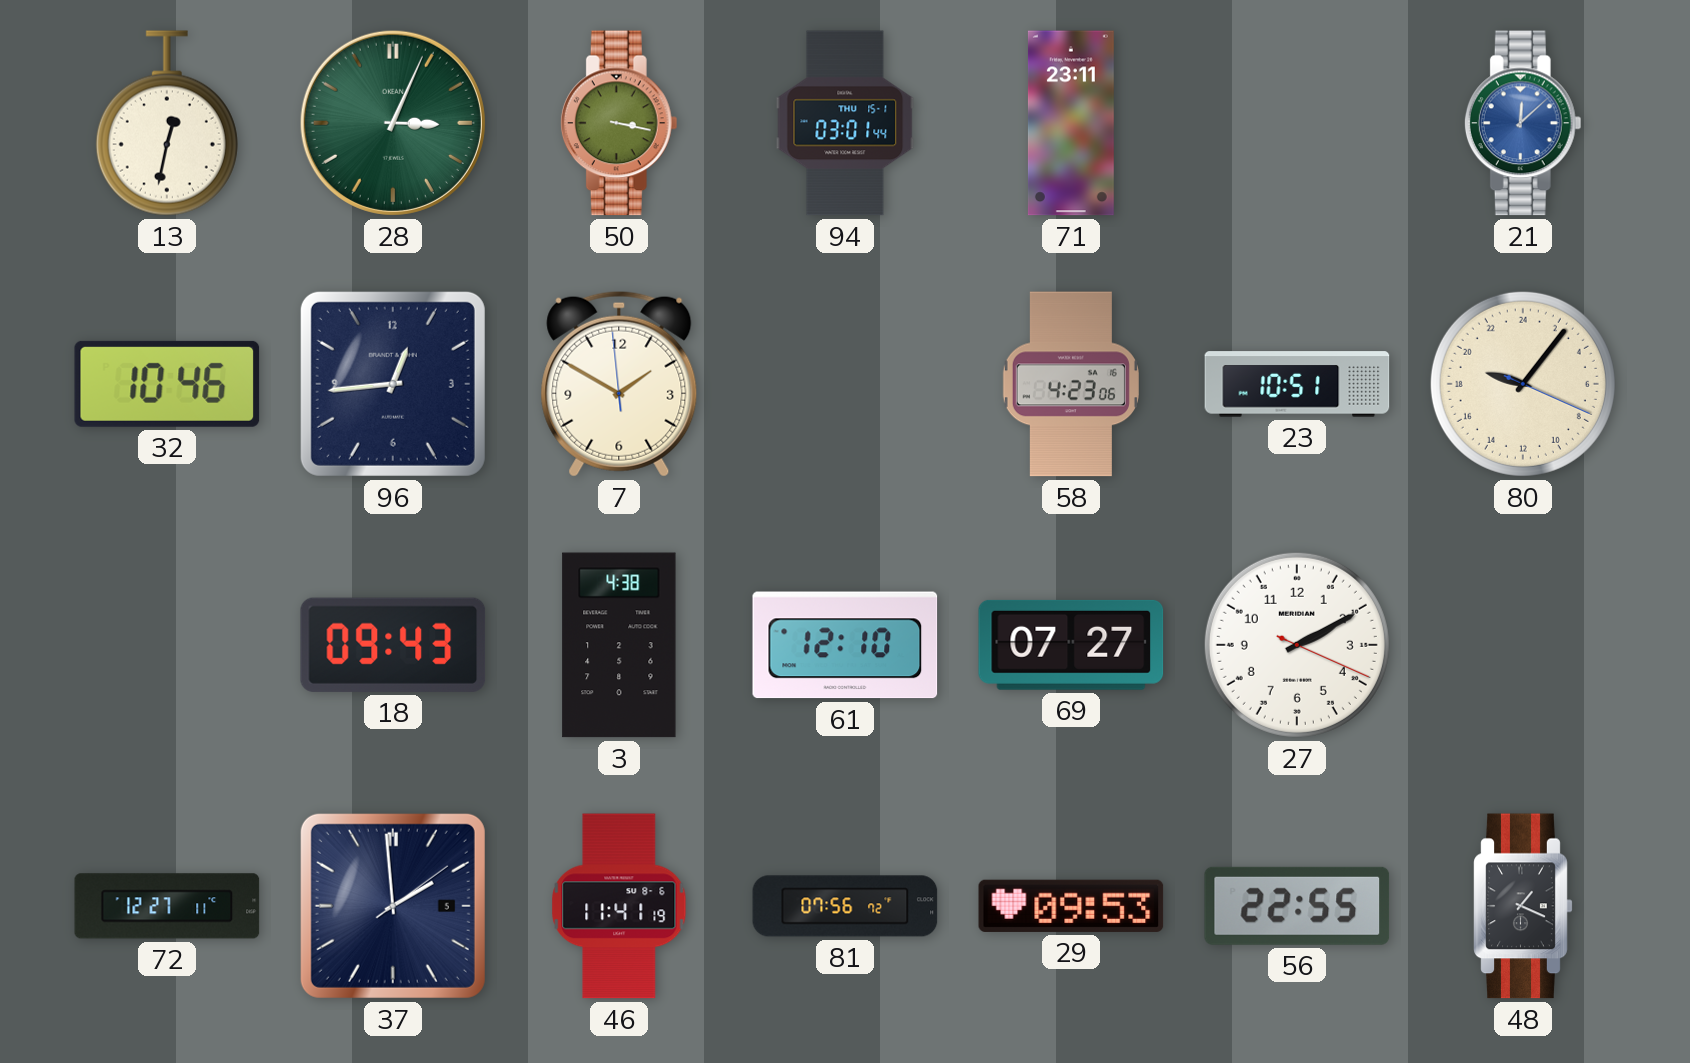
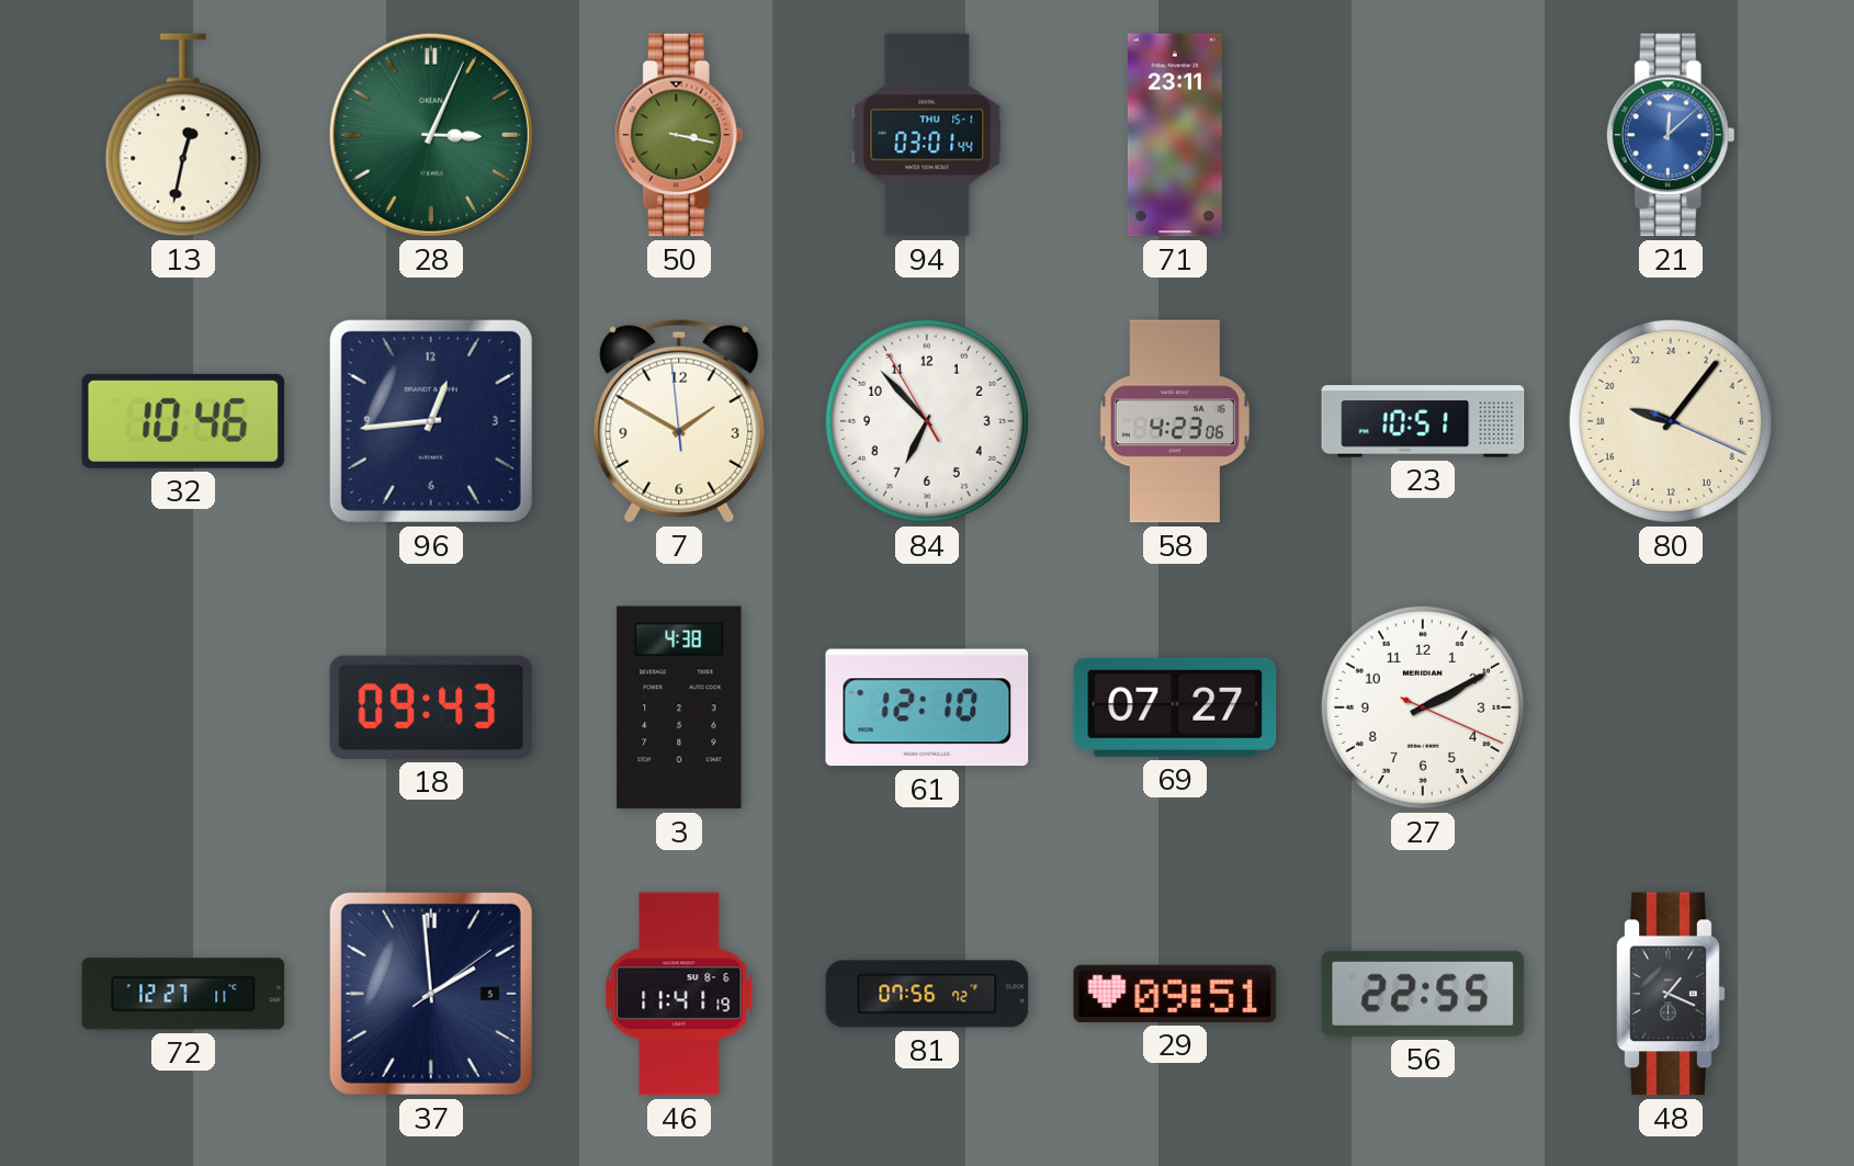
84: none -> 6:52 (927, 421)
29: 09:53 -> 09:51 (1175, 994)
